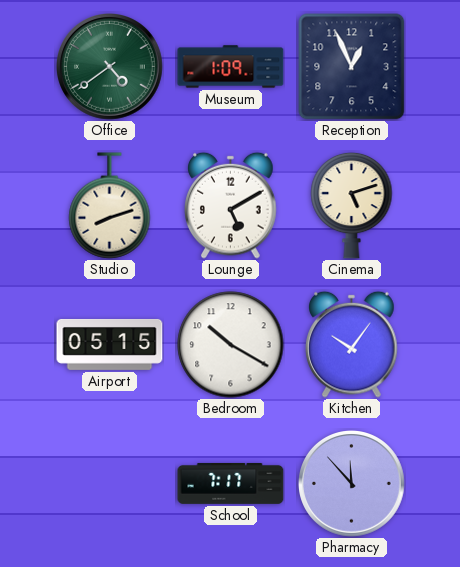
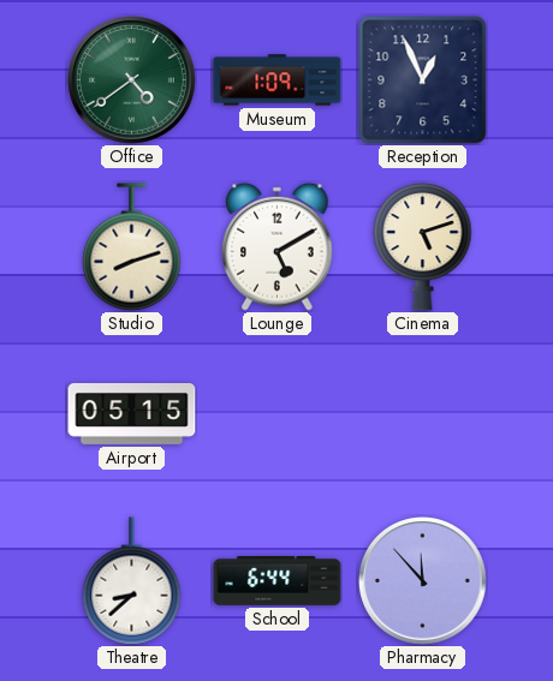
Bedroom: 10:20 -> none (231, 345)
Kitchen: 10:06 -> none (352, 344)
Theatre: none -> 8:38 (132, 581)
School: 7:17 -> 6:44 (278, 580)
